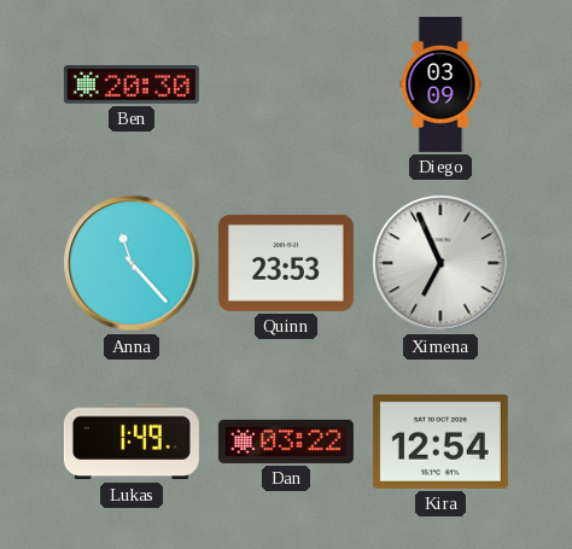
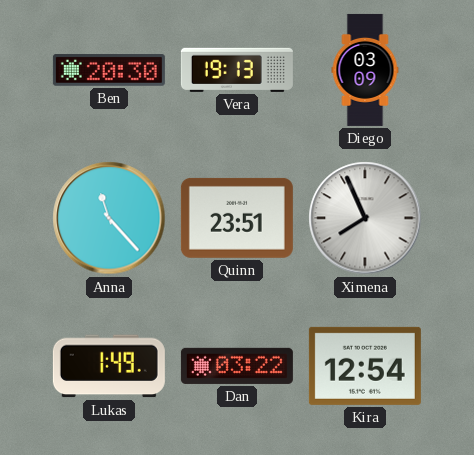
Vera: none -> 19:13 (237, 70)
Quinn: 23:53 -> 23:51 (237, 218)
Ximena: 6:56 -> 7:56 (365, 218)
